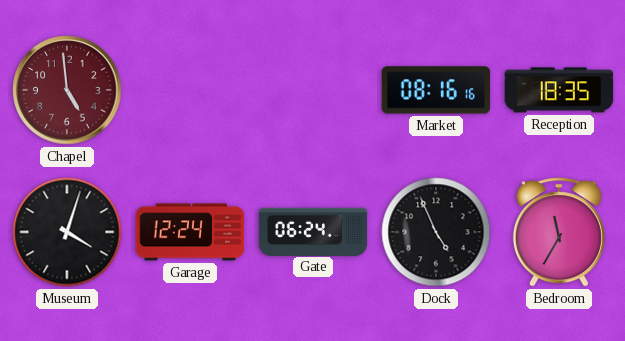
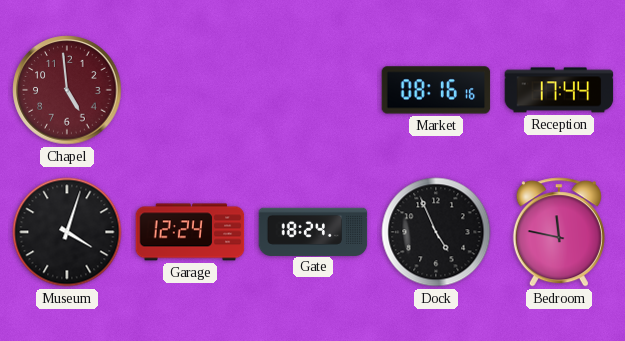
Reception: 18:35 -> 17:44 (559, 90)
Gate: 06:24 -> 18:24 (313, 231)
Bedroom: 11:35 -> 11:47 (559, 232)
